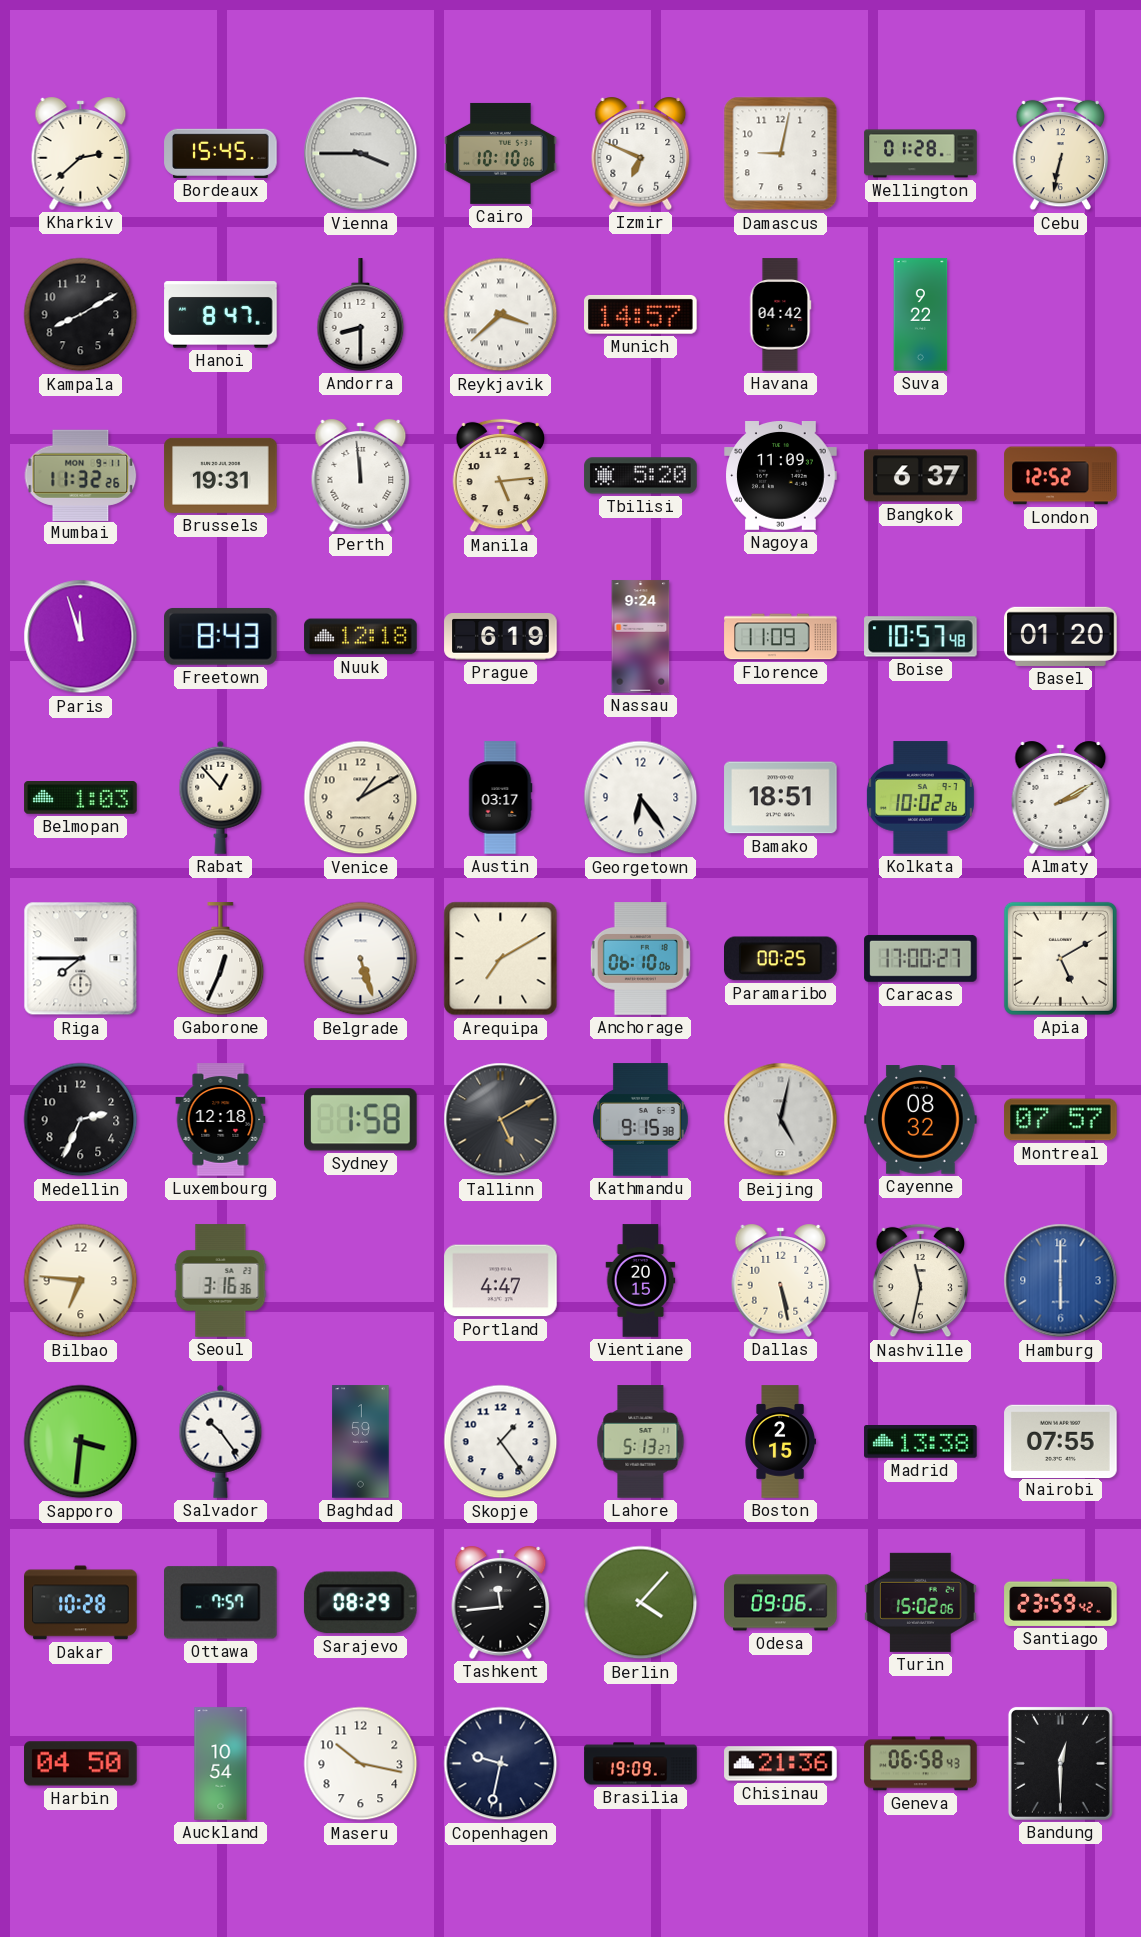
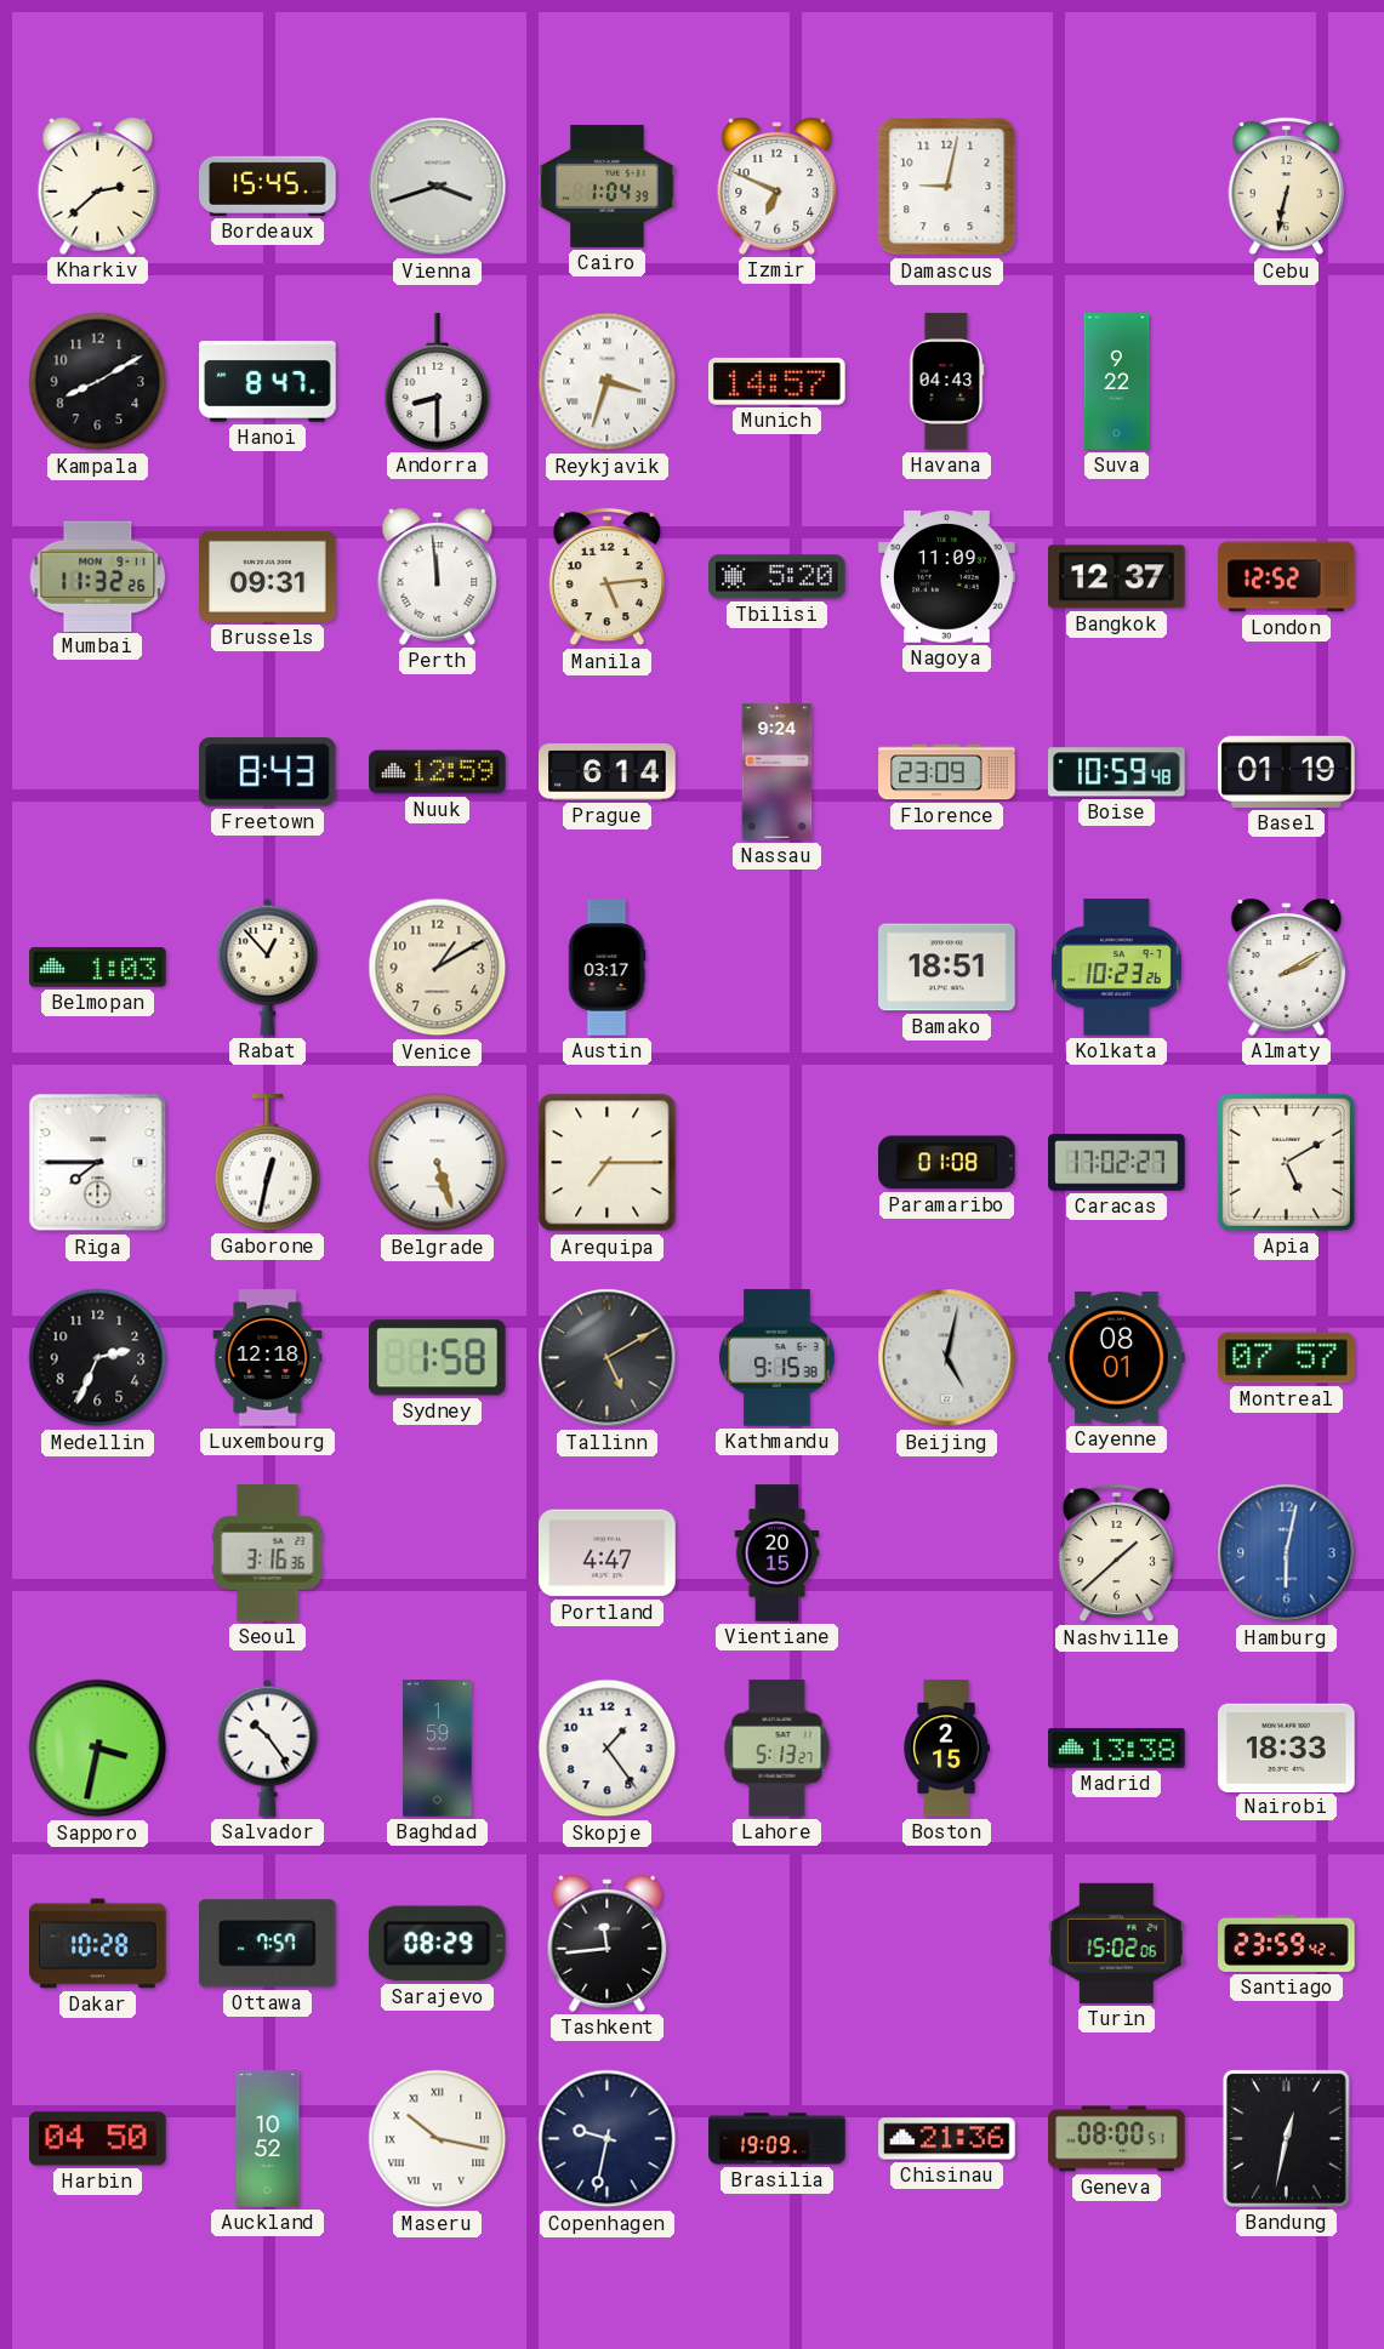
Vienna: 3:45 -> 3:42 (438, 187)
Cairo: 10:10 -> 1:04 (608, 186)
Wellington: 01:28 -> none (921, 154)
Reykjavik: 3:38 -> 3:33 (608, 382)
Havana: 04:42 -> 04:43 (946, 382)
Brussels: 19:31 -> 09:31 (268, 576)
Bangkok: 6:37 -> 12:37 (1117, 577)
Paris: 11:57 -> none (81, 637)
Nuuk: 12:18 -> 12:59 (438, 772)
Prague: 6:19 -> 6:14 (608, 772)
Florence: 11:09 -> 23:09 (947, 772)
Boise: 10:57 -> 10:59 (1117, 772)
Basel: 01:20 -> 01:19 (1287, 771)
Georgetown: 6:24 -> none (641, 798)
Kolkata: 10:02 -> 10:23 (1116, 968)
Gaborone: 12:34 -> 12:32 (268, 1163)
Arequipa: 7:10 -> 7:15 (608, 1163)
Anchorage: 06:10 -> none (640, 959)
Paramaribo: 00:25 -> 01:08 (947, 1163)
Caracas: 17:00 -> 17:02 (1117, 1162)
Cayenne: 08:32 -> 08:01 (1117, 1358)
Bilbao: 6:46 -> none (81, 1281)
Dallas: 5:28 -> none (781, 1280)
Nashville: 11:32 -> 1:38 (1117, 1553)
Hamburg: 6:00 -> 6:02 (1287, 1553)
Sapporo: 3:31 -> 3:32 (98, 1749)
Nairobi: 07:55 -> 18:33 (1287, 1748)
Berlin: 4:07 -> none (641, 1603)
Odesa: 09:06 -> none (781, 1603)
Auckland: 10:54 -> 10:52 (268, 2139)
Maseru numerals: Arabic -> Roman (438, 2139)
Geneva: 06:58 -> 08:00 (1117, 2139)
Bandung: 12:30 -> 12:32 (1286, 2138)
